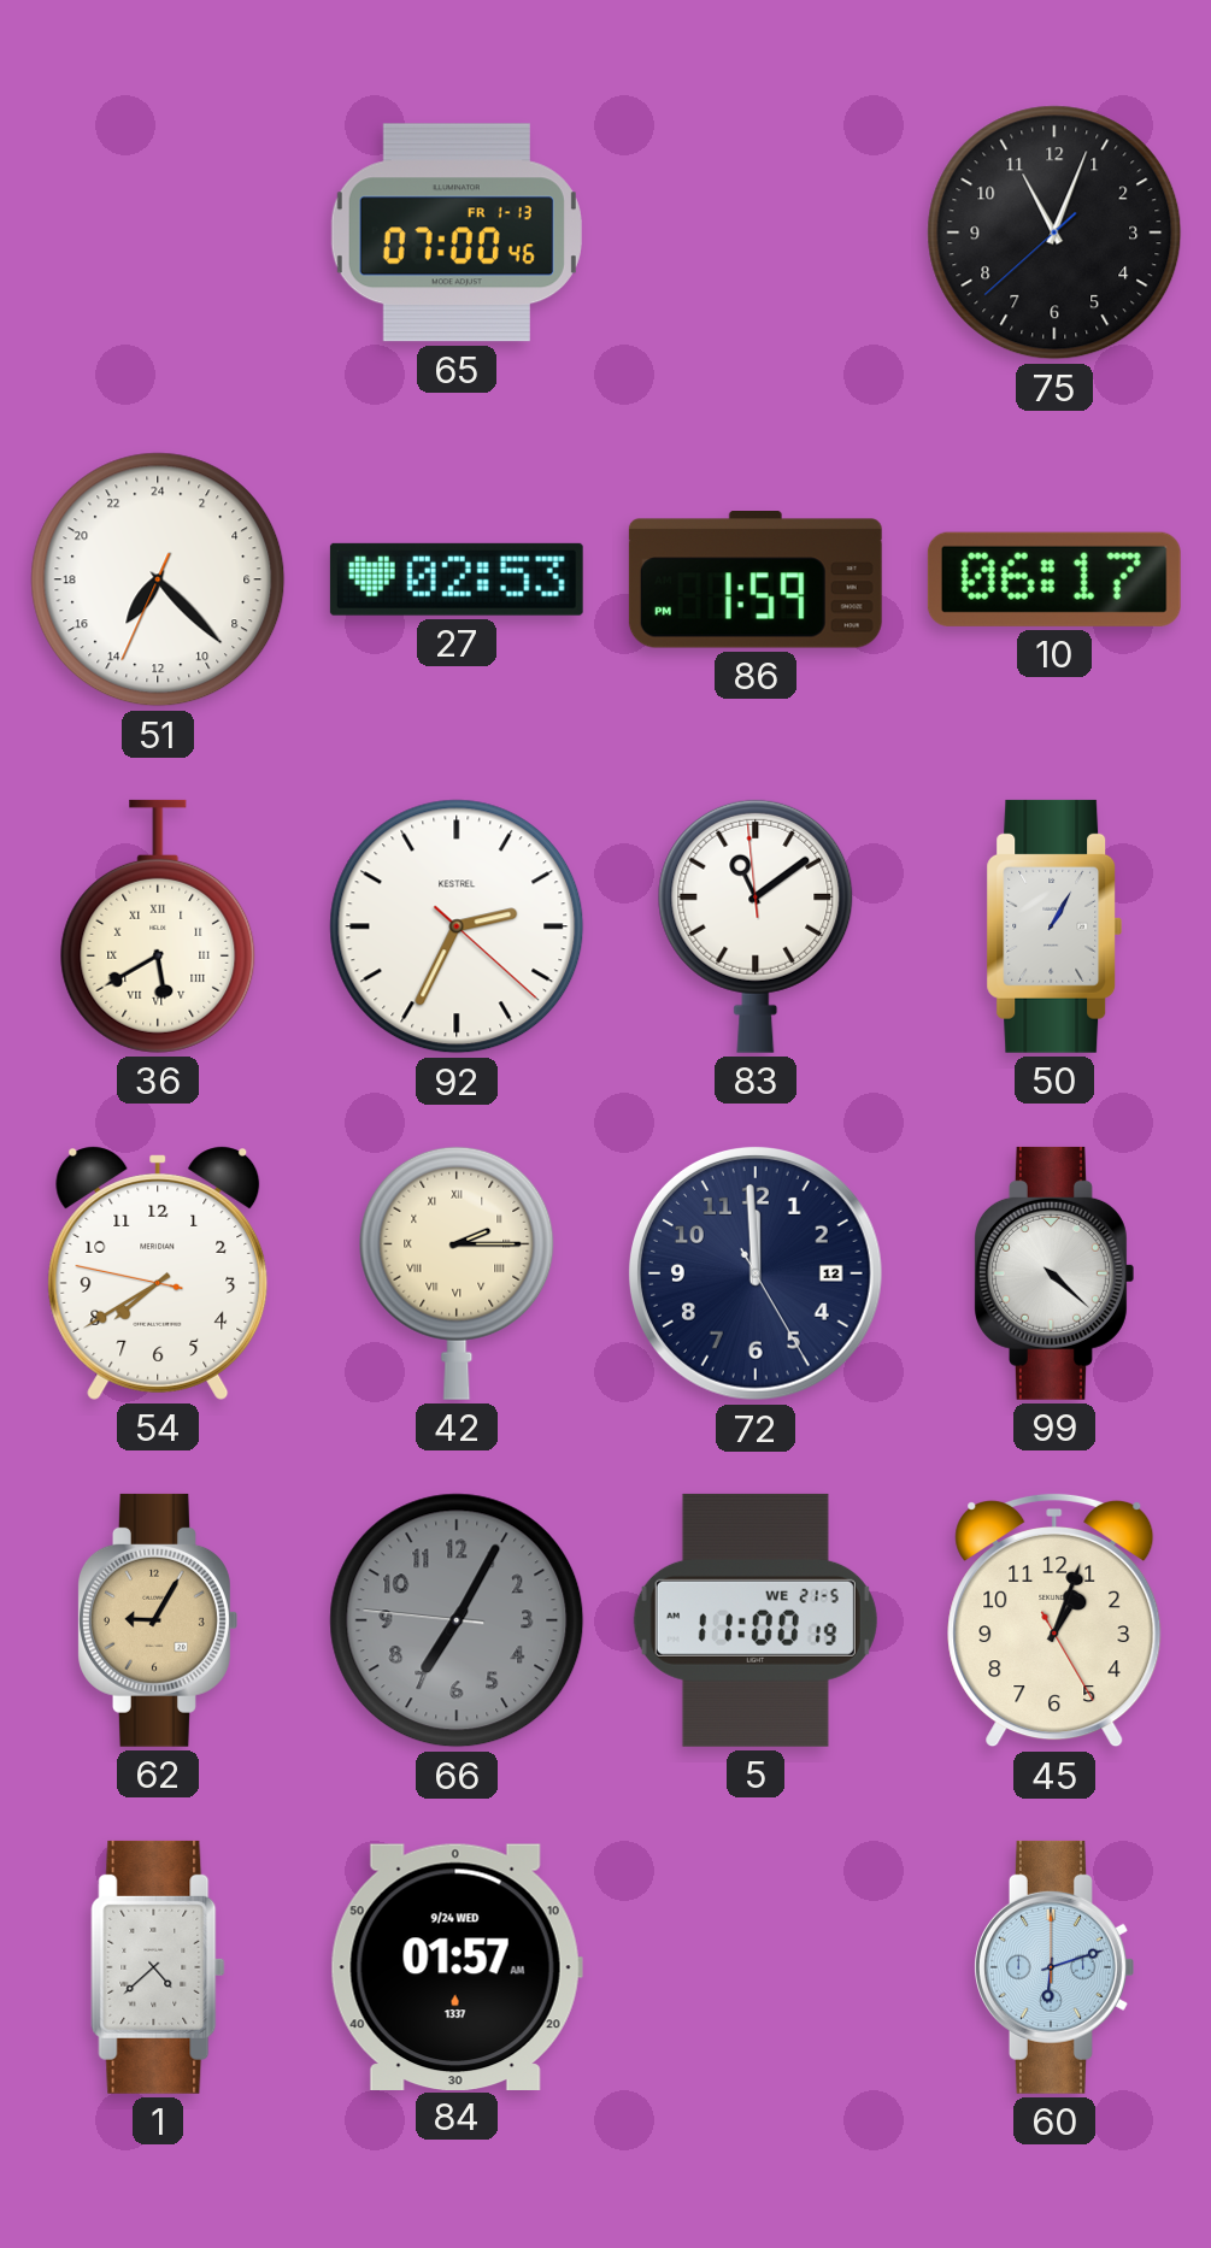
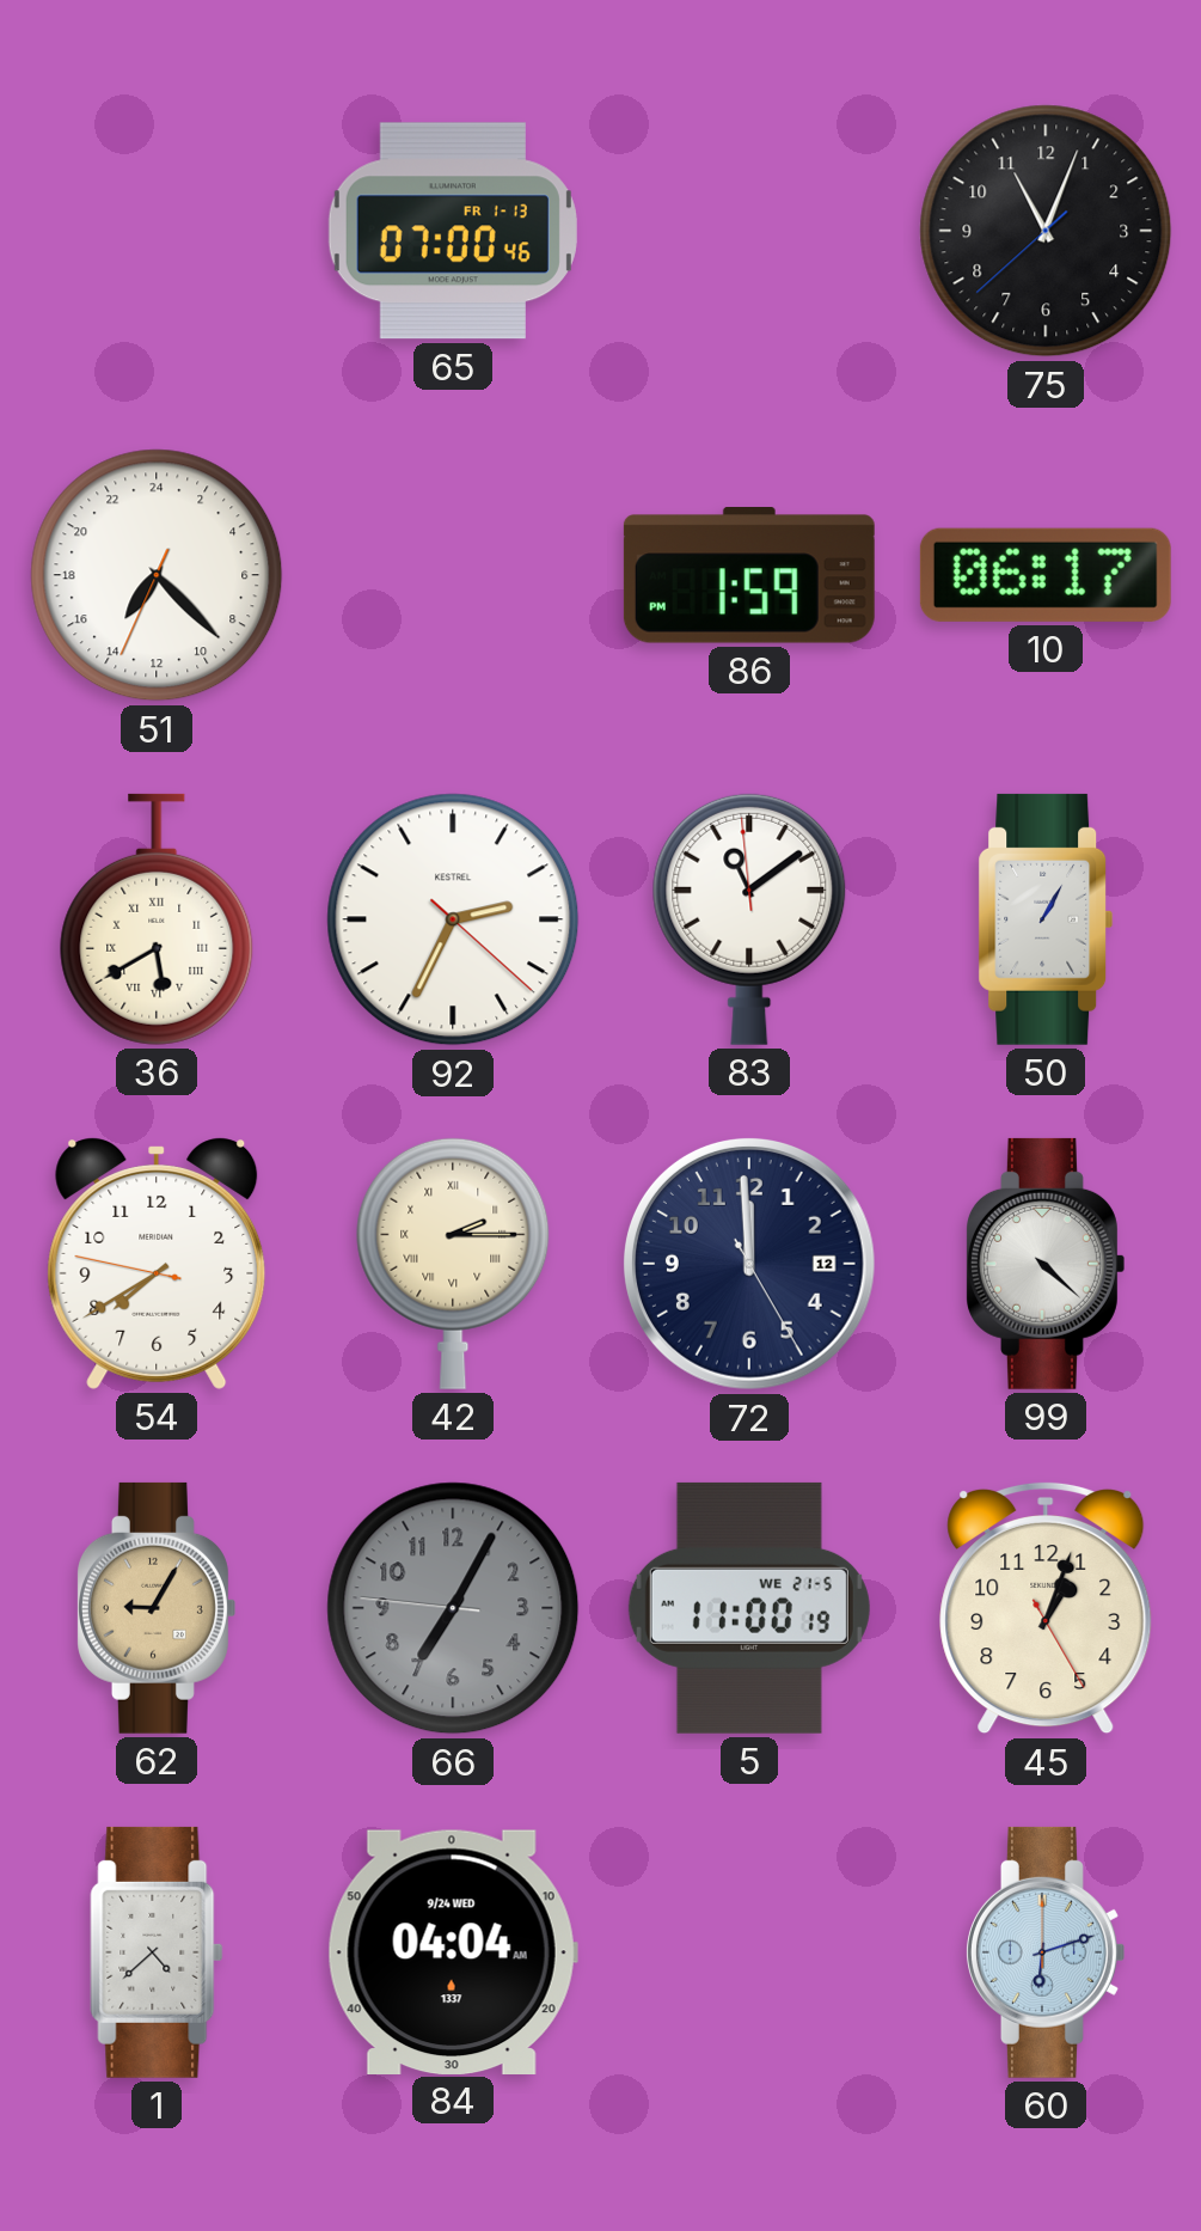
27: 02:53 -> none (457, 579)
84: 01:57 -> 04:04 (453, 1951)
